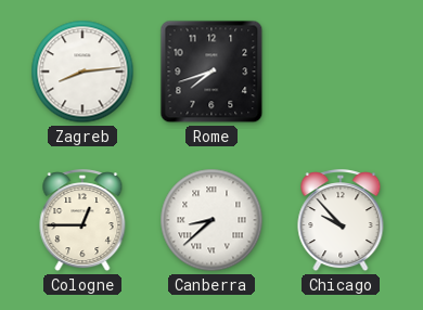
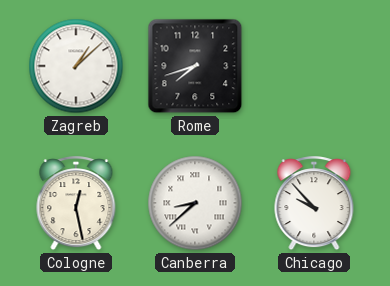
Zagreb: 8:14 -> 1:08 (76, 66)
Cologne: 12:45 -> 12:28 (76, 204)
